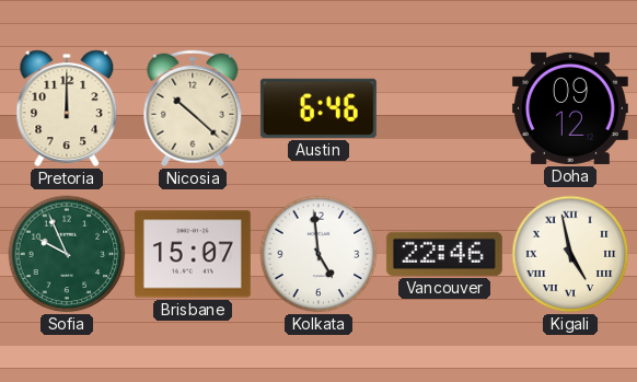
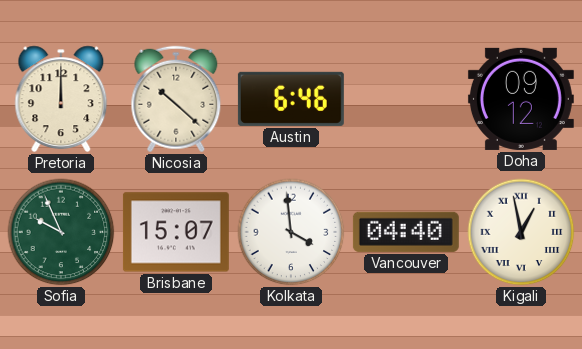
Kolkata: 4:59 -> 3:59 (291, 232)
Vancouver: 22:46 -> 04:40 (406, 232)
Kigali: 4:58 -> 12:58 (521, 232)
